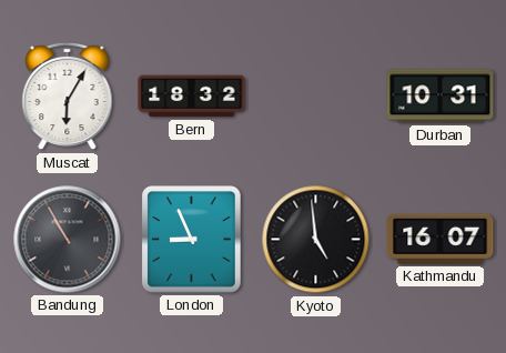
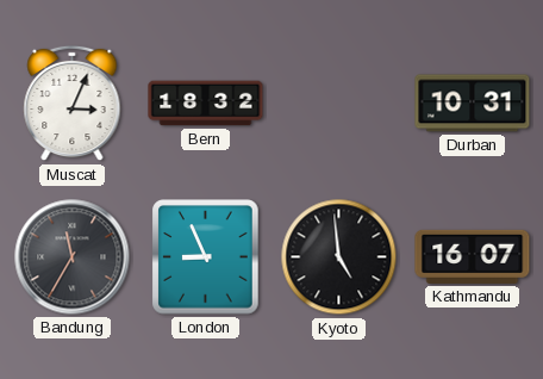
Muscat: 6:05 -> 3:04 (73, 104)
Bandung: 10:55 -> 11:35 (73, 257)
